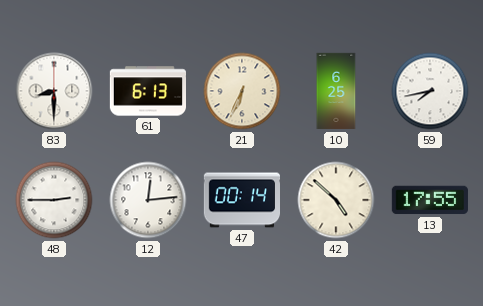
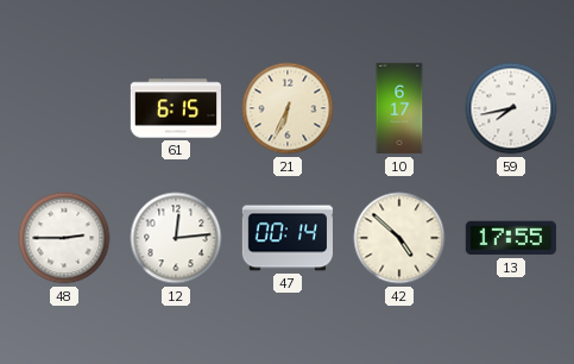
83: 8:30 -> none (54, 91)
61: 6:13 -> 6:15 (175, 108)
10: 6:25 -> 6:17 (399, 108)
